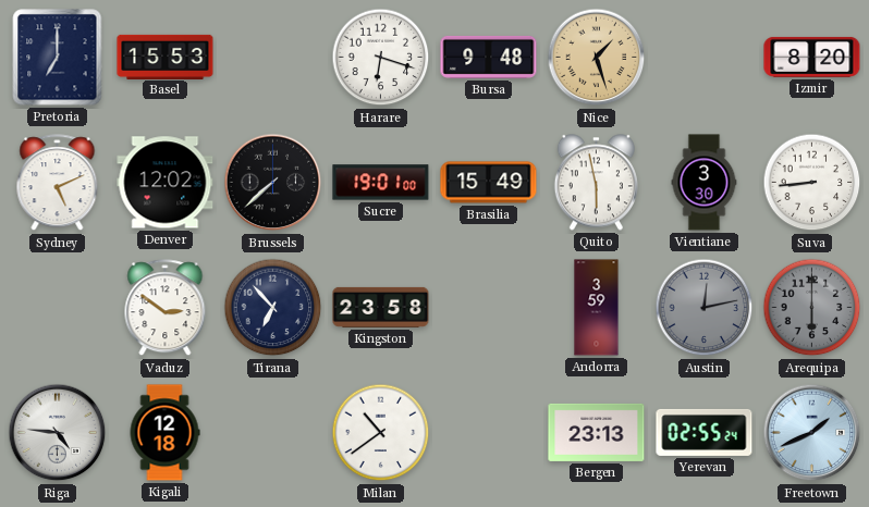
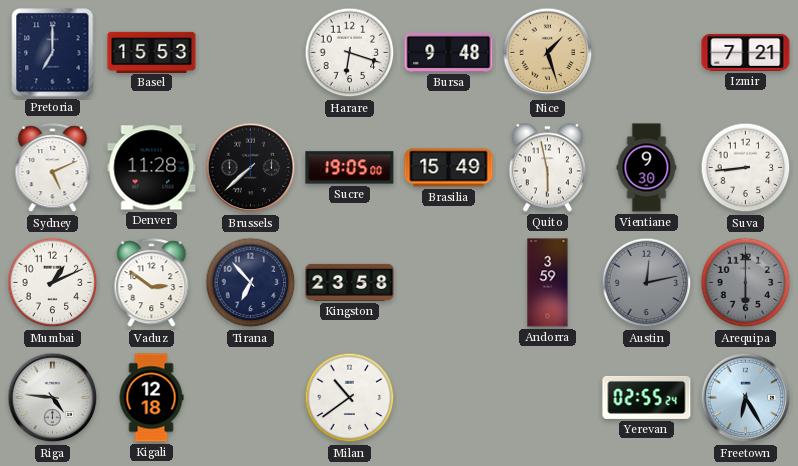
Izmir: 8:20 -> 7:21 (746, 52)
Denver: 12:02 -> 11:28 (152, 168)
Sucre: 19:01 -> 19:05 (350, 168)
Vientiane: 3:30 -> 9:30 (647, 168)
Mumbai: none -> 1:11 (53, 283)
Bergen: 23:13 -> none (597, 432)
Freetown: 1:41 -> 6:25 (746, 398)
